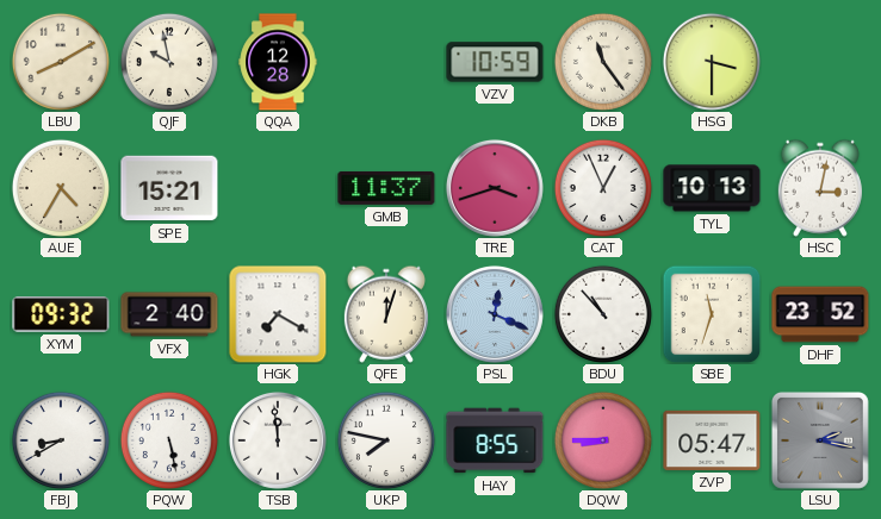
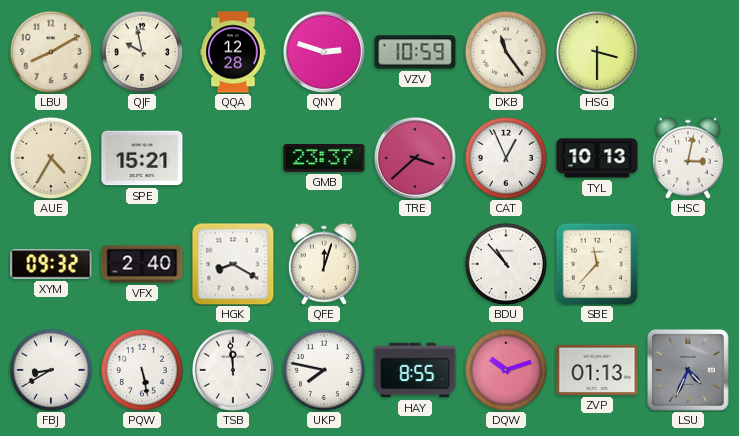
QNY: none -> 2:48 (324, 52)
GMB: 11:37 -> 23:37 (324, 158)
TRE: 3:42 -> 3:38 (415, 158)
HGK: 7:20 -> 8:20 (233, 264)
PSL: 12:19 -> none (495, 314)
SBE: 11:33 -> 11:37 (597, 264)
DHF: 23:52 -> none (820, 314)
DQW: 8:45 -> 10:12 (506, 370)
ZVP: 05:47 -> 01:13 (597, 370)
LSU: 2:17 -> 4:34 (688, 370)
